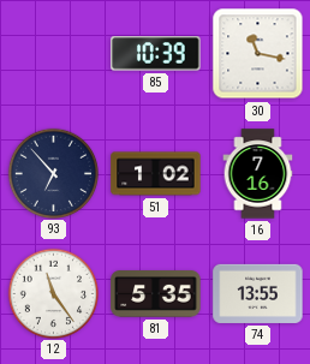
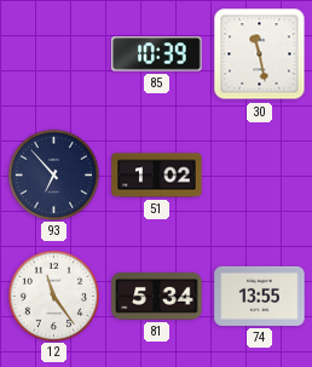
30: 11:17 -> 11:28 (260, 55)
16: 7:16 -> none (258, 174)
81: 5:35 -> 5:34 (157, 297)
